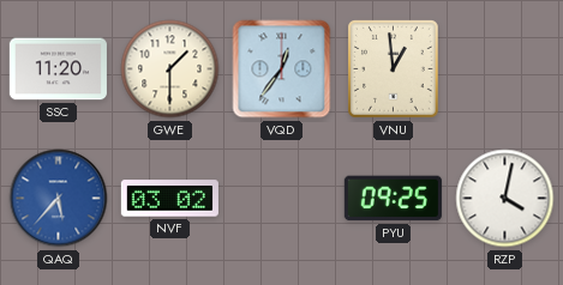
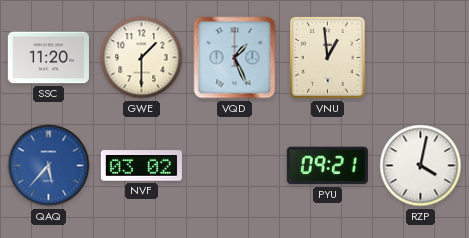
VQD: 12:36 -> 1:26 (235, 58)
PYU: 09:25 -> 09:21 (327, 166)
